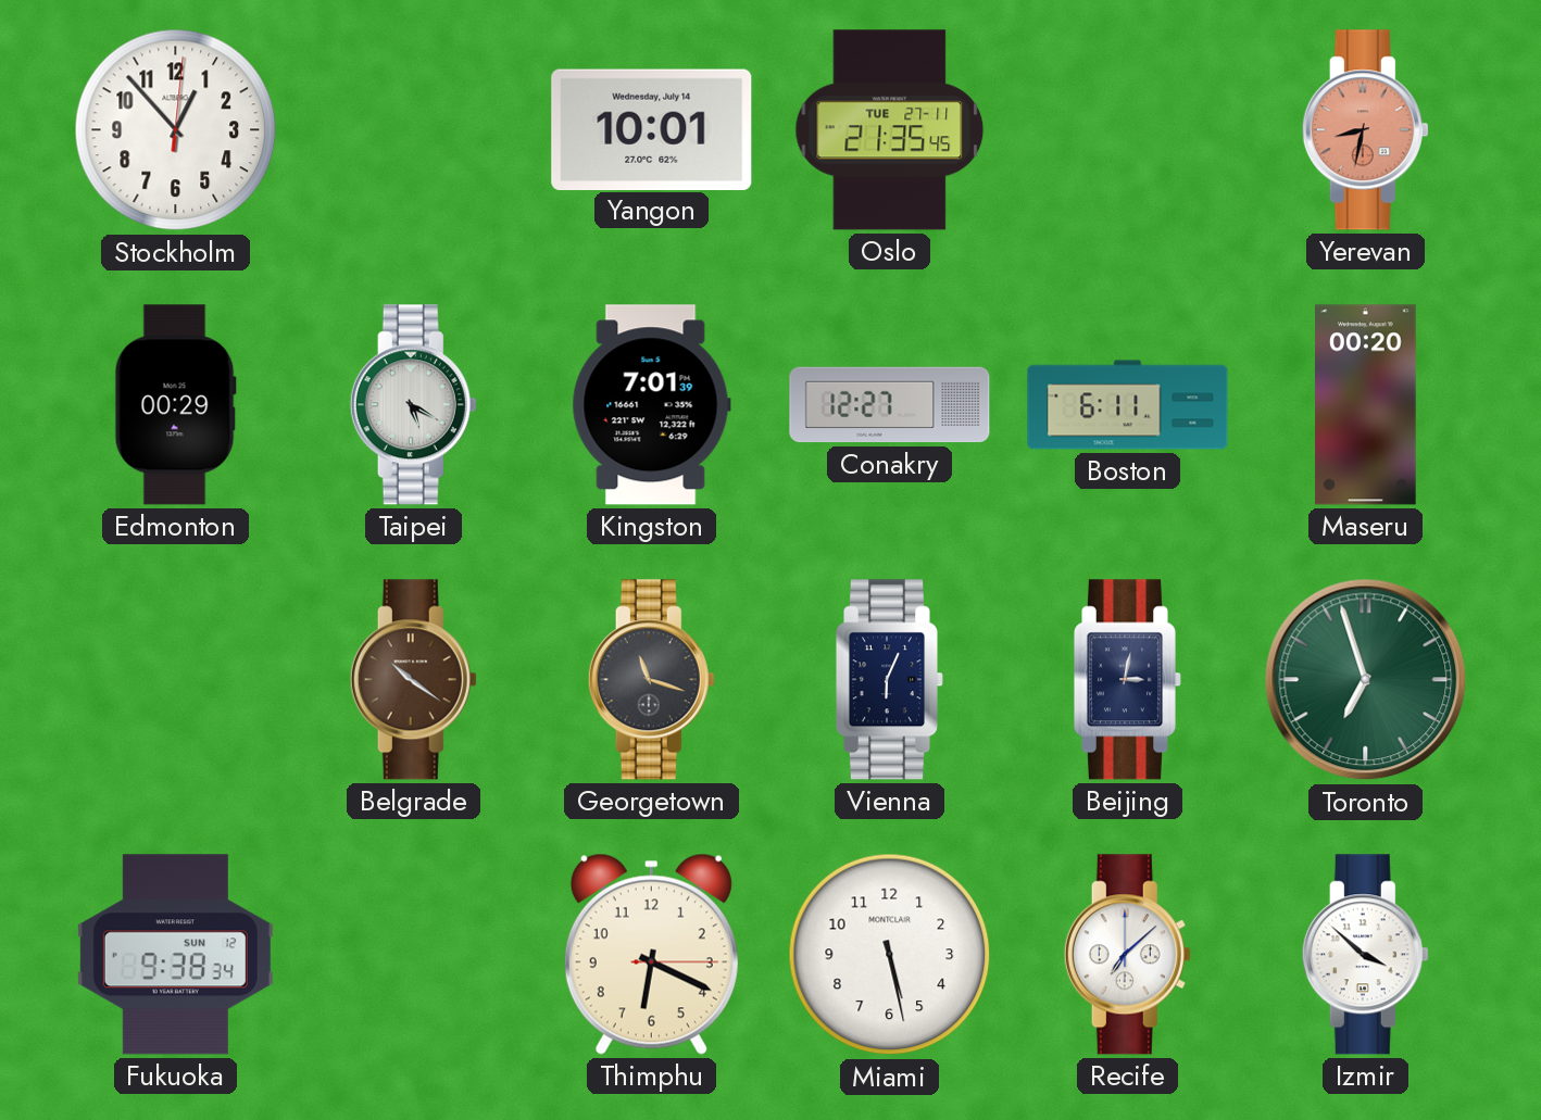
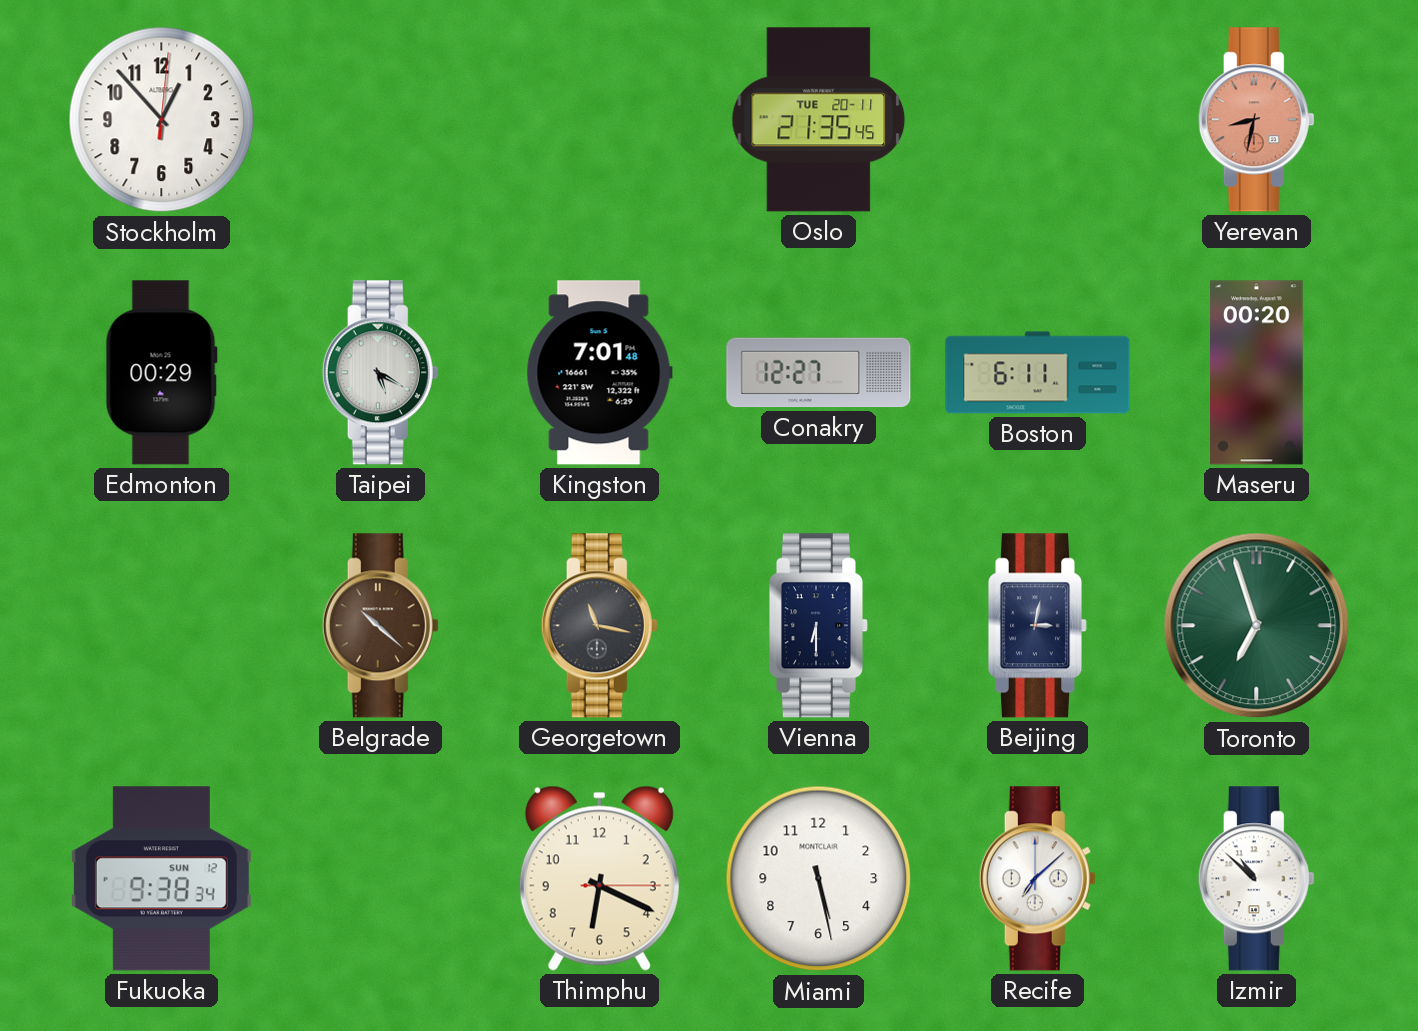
Yangon: 10:01 -> none (652, 129)
Oslo date: TUE 27-11 -> TUE 20-11 (819, 120)
Kingston: 7:01:39 -> 7:01:48 (599, 373)
Belgrade: 10:21 -> 10:22 (380, 626)
Georgetown: 11:18 -> 11:17 (599, 626)
Vienna: 6:04 -> 6:30 (818, 626)
Izmir: 3:52 -> 10:52 (1256, 879)
